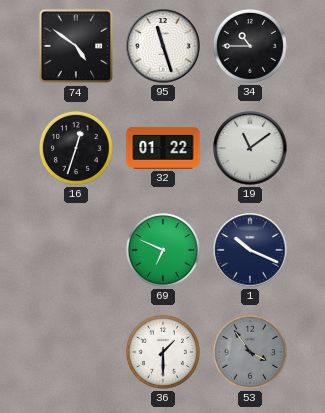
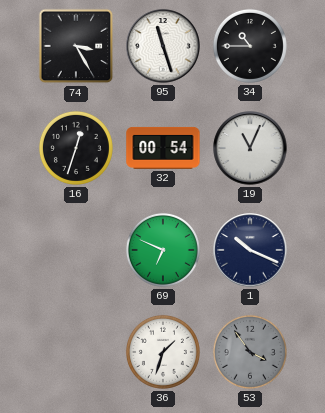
74: 4:51 -> 3:25 (76, 46)
32: 01:22 -> 00:54 (163, 148)
19: 11:09 -> 11:04 (250, 148)
36: 1:30 -> 1:33 (163, 352)
